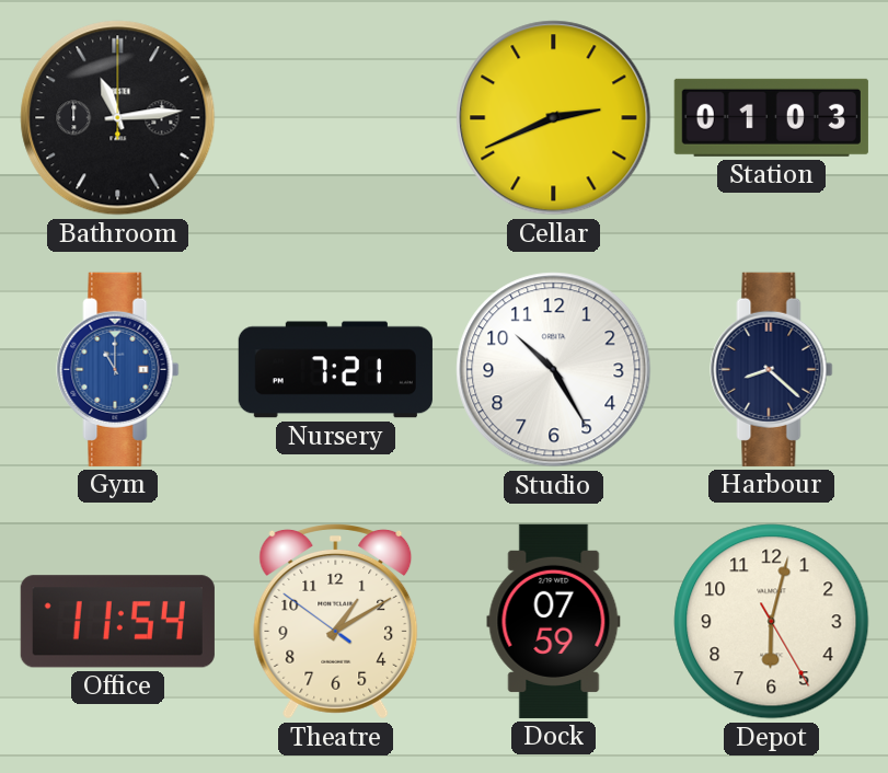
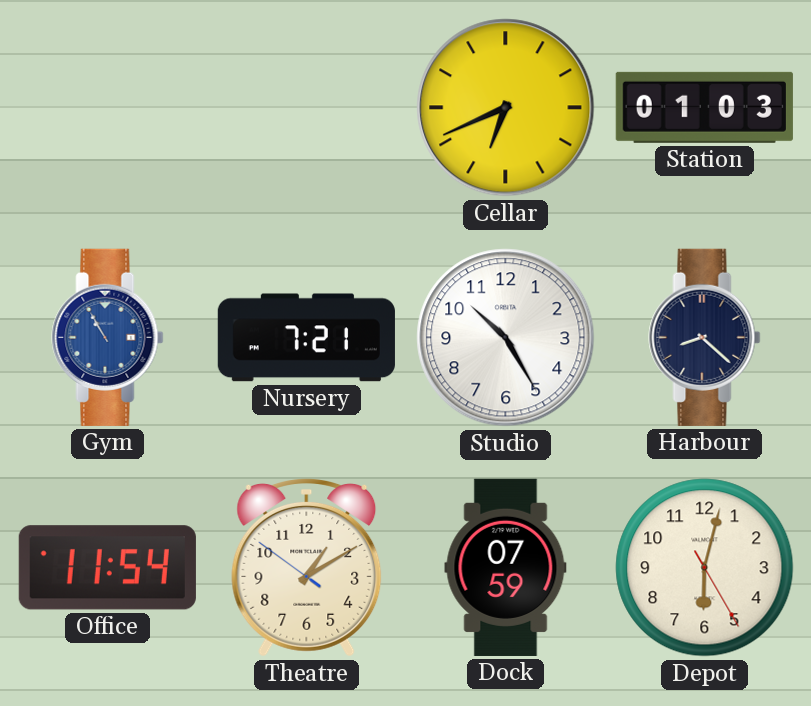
Bathroom: 11:14 -> none (118, 118)
Cellar: 2:41 -> 6:41 (506, 108)
Gym: 11:00 -> 10:55 (108, 337)
